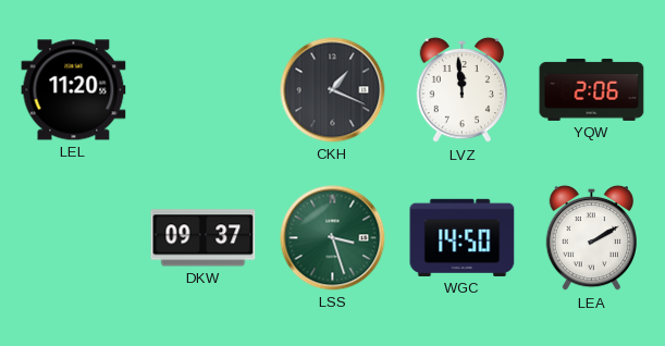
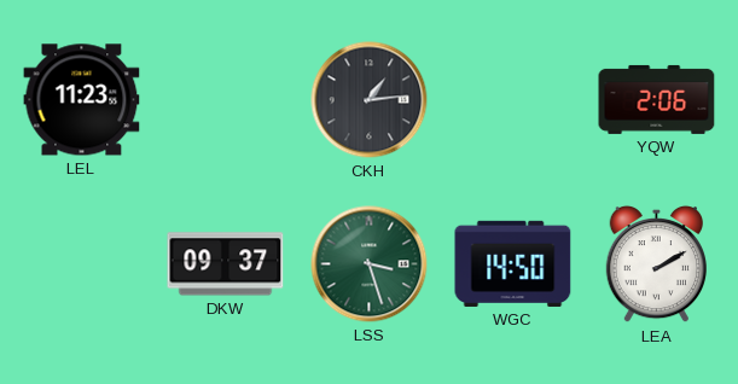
LEL: 11:20 -> 11:23 (82, 100)
CKH: 1:19 -> 1:14 (370, 100)
LVZ: 11:59 -> none (461, 90)
